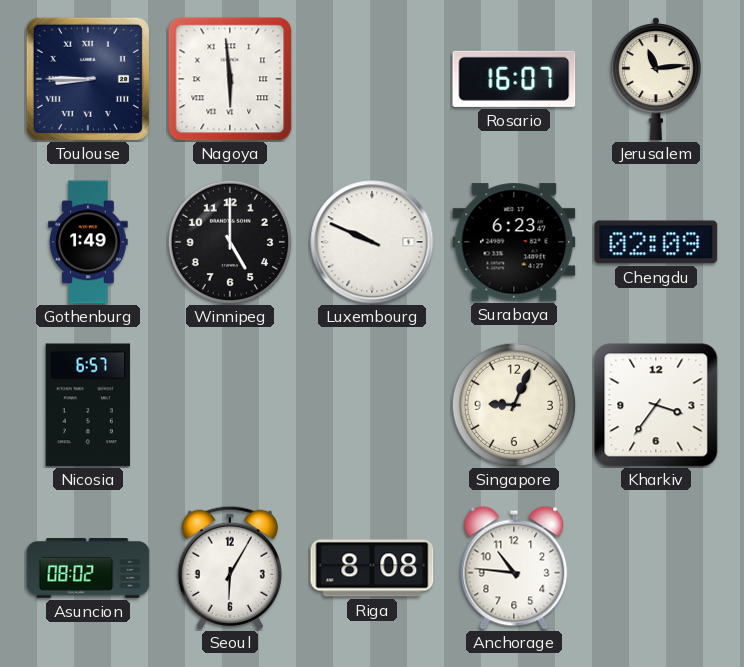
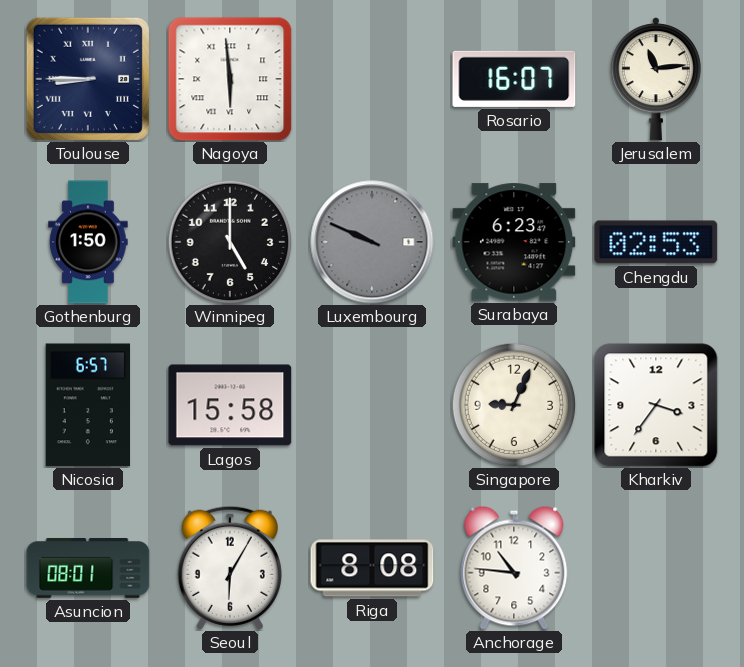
Gothenburg: 1:49 -> 1:50 (88, 242)
Luxembourg dial: white -> grey (372, 242)
Chengdu: 02:09 -> 02:53 (656, 242)
Lagos: none -> 15:58 (230, 405)
Asuncion: 08:02 -> 08:01 (88, 569)
